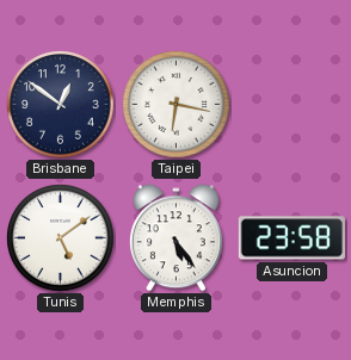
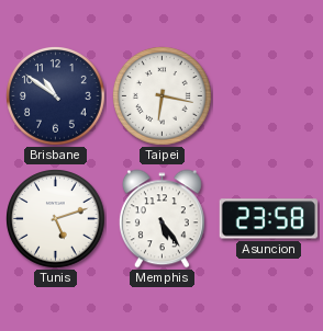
Brisbane: 12:51 -> 10:51 (56, 96)
Tunis: 5:09 -> 5:12 (56, 219)
